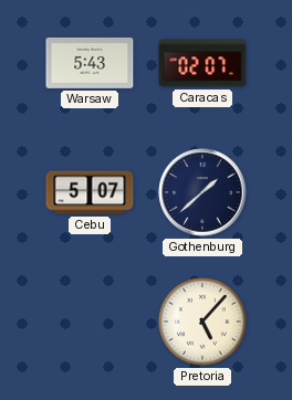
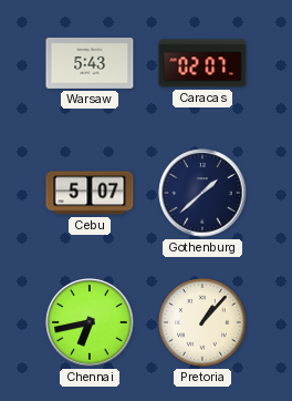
Chennai: none -> 6:43 (90, 322)
Pretoria: 5:07 -> 1:07 (202, 322)
